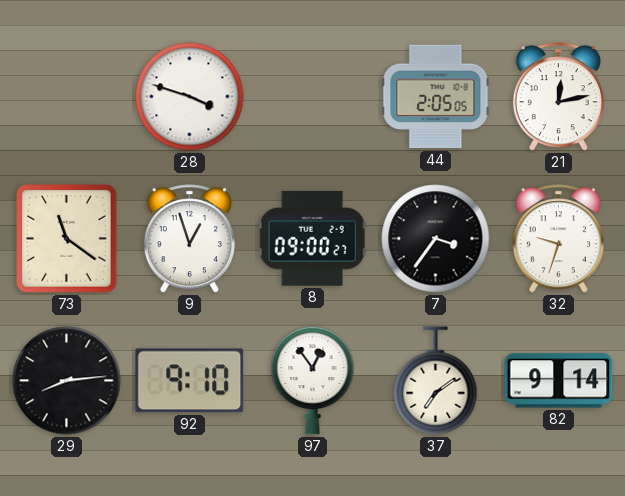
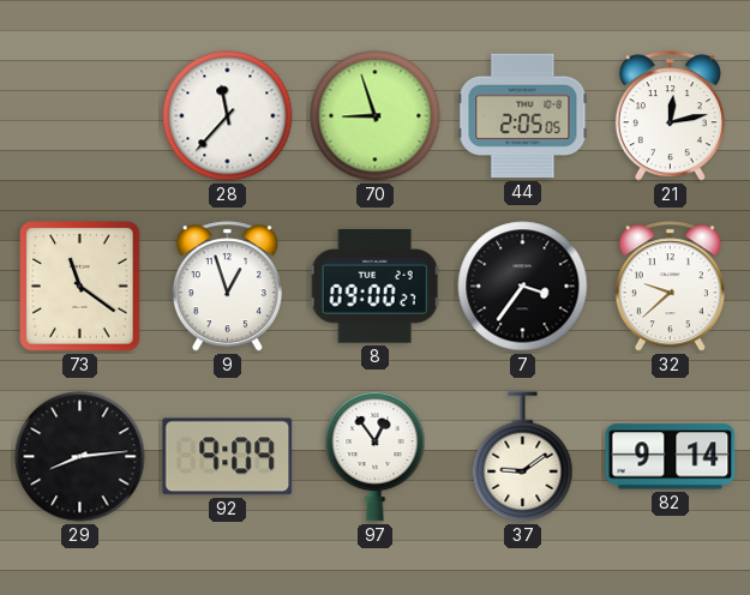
28: 3:48 -> 11:37 (228, 116)
70: none -> 8:57 (376, 116)
32: 9:33 -> 9:38 (670, 287)
92: 9:10 -> 9:09 (228, 457)
37: 7:09 -> 9:09 (523, 457)
